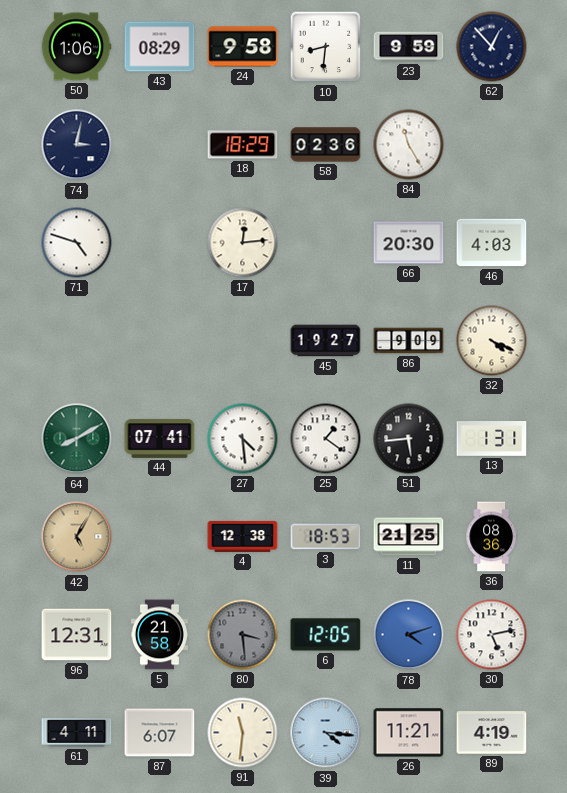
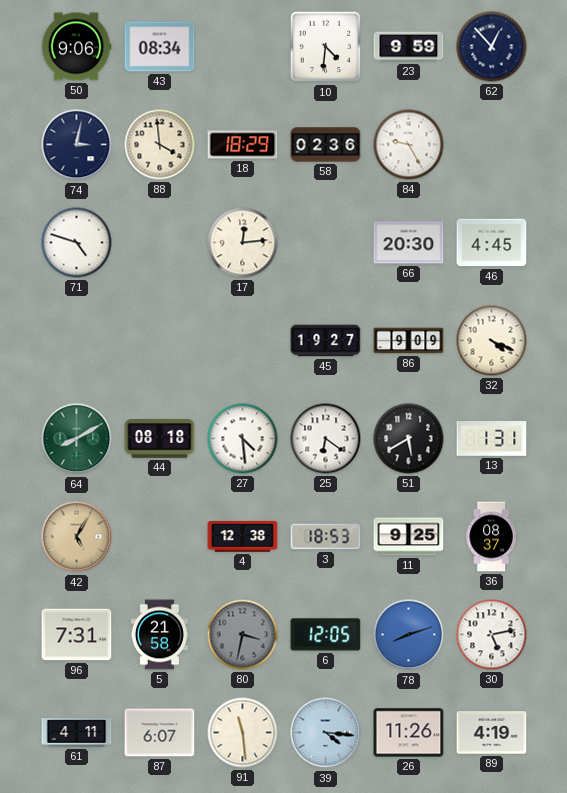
50: 1:06 -> 9:06 (76, 47)
43: 08:29 -> 08:34 (160, 47)
24: 9:58 -> none (243, 47)
10: 8:31 -> 4:31 (326, 47)
88: none -> 3:59 (160, 145)
84: 11:25 -> 9:25 (409, 145)
46: 4:03 -> 4:45 (492, 243)
44: 07:41 -> 08:18 (160, 439)
25: 1:21 -> 6:21 (326, 439)
51: 5:44 -> 5:40 (409, 439)
11: 21:25 -> 9:25 (409, 537)
36: 08:36 -> 08:37 (491, 537)
96: 12:31 -> 7:31 (77, 635)
80: 3:29 -> 3:32 (243, 635)
78: 4:12 -> 8:12 (409, 635)
91: 11:31 -> 11:29 (243, 733)
26: 11:21 -> 11:26 (409, 733)
